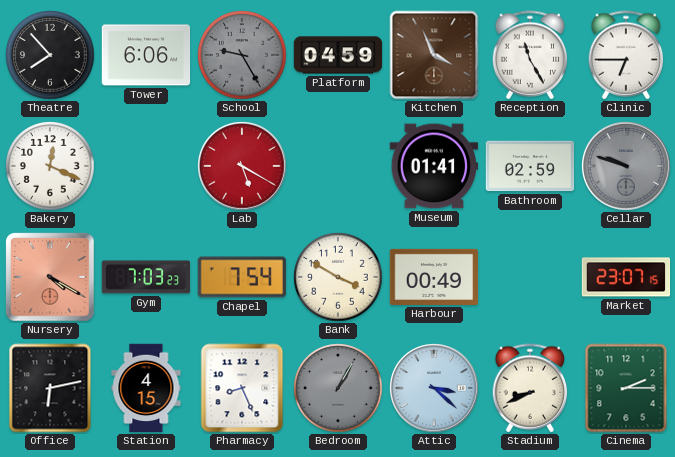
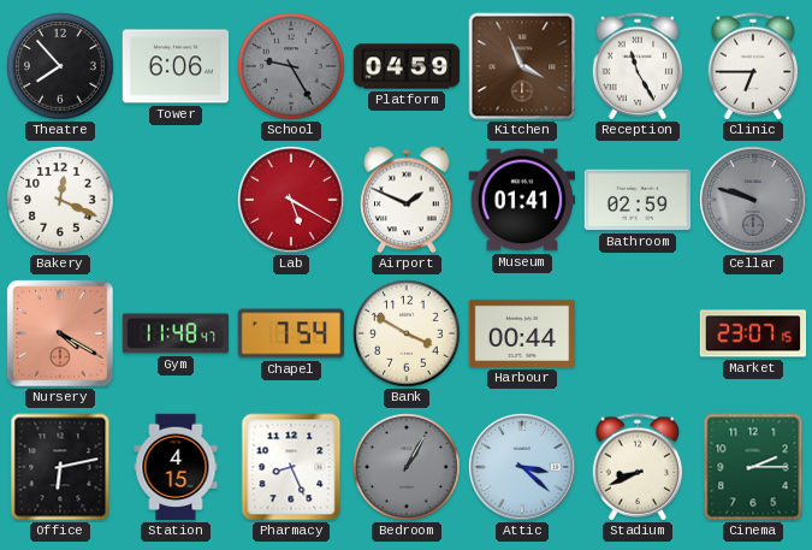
Airport: none -> 1:49 (407, 200)
Gym: 7:03 -> 11:48 (176, 333)
Harbour: 00:49 -> 00:44 (522, 333)
